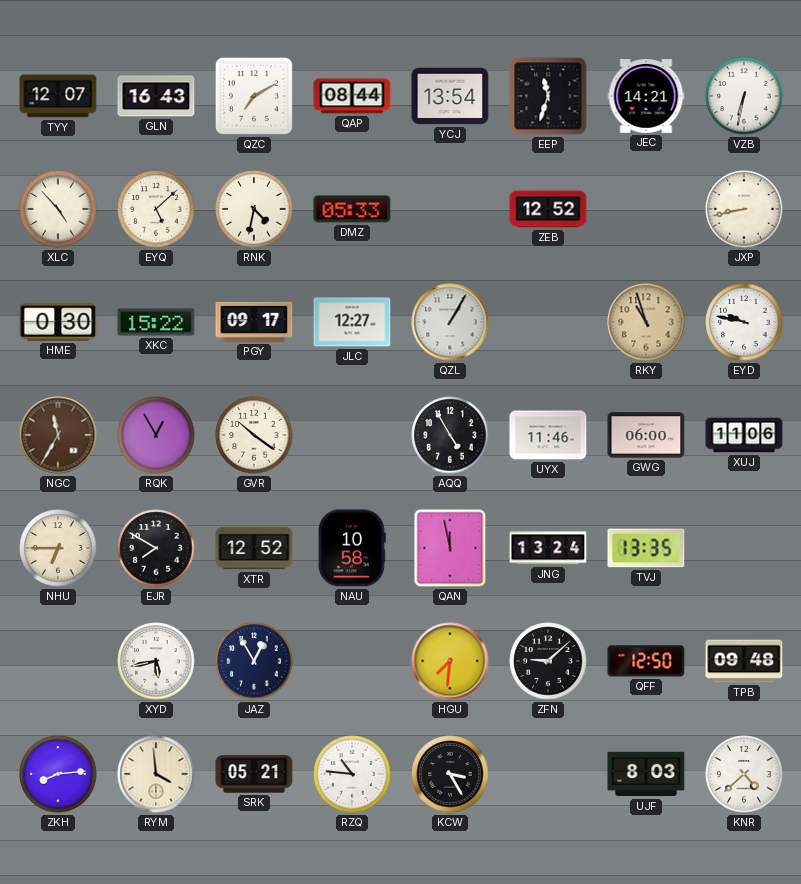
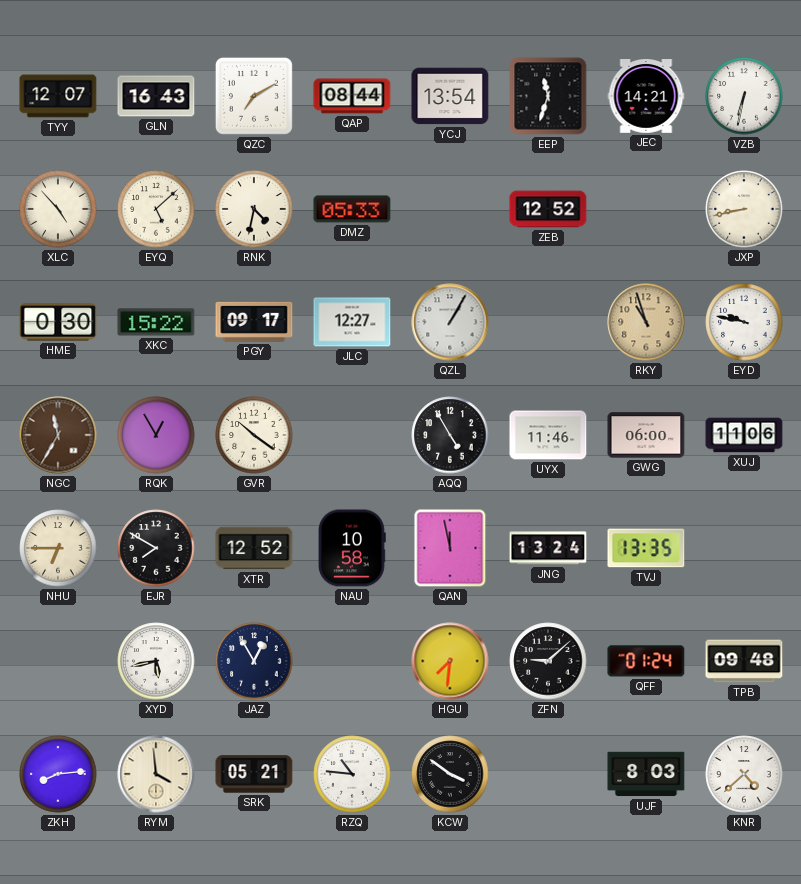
QFF: 12:50 -> 01:24 (646, 661)
KCW: 3:25 -> 3:51 (450, 774)
